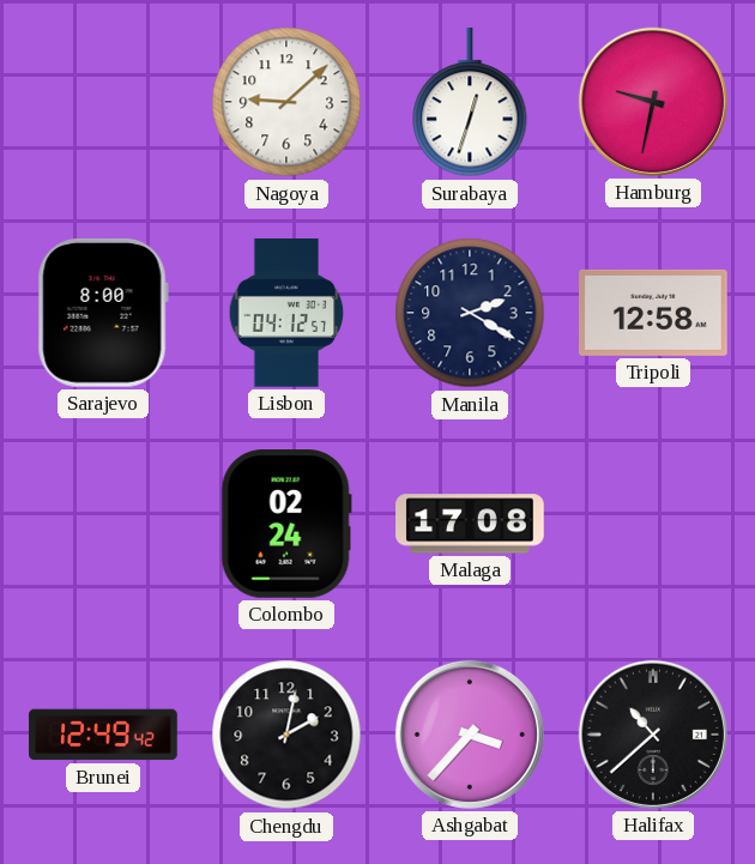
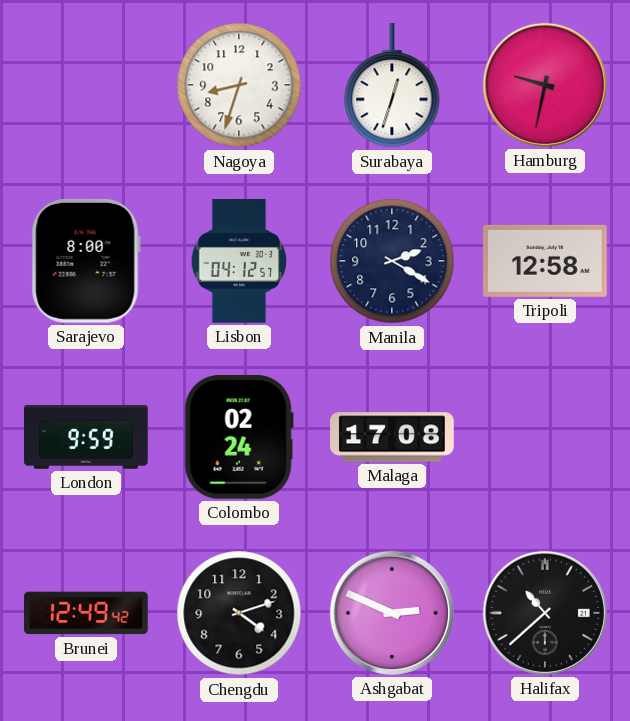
Nagoya: 9:08 -> 8:33 (239, 85)
London: none -> 9:59 (86, 437)
Chengdu: 2:02 -> 4:12 (239, 613)
Ashgabat: 3:37 -> 2:49 (392, 613)
